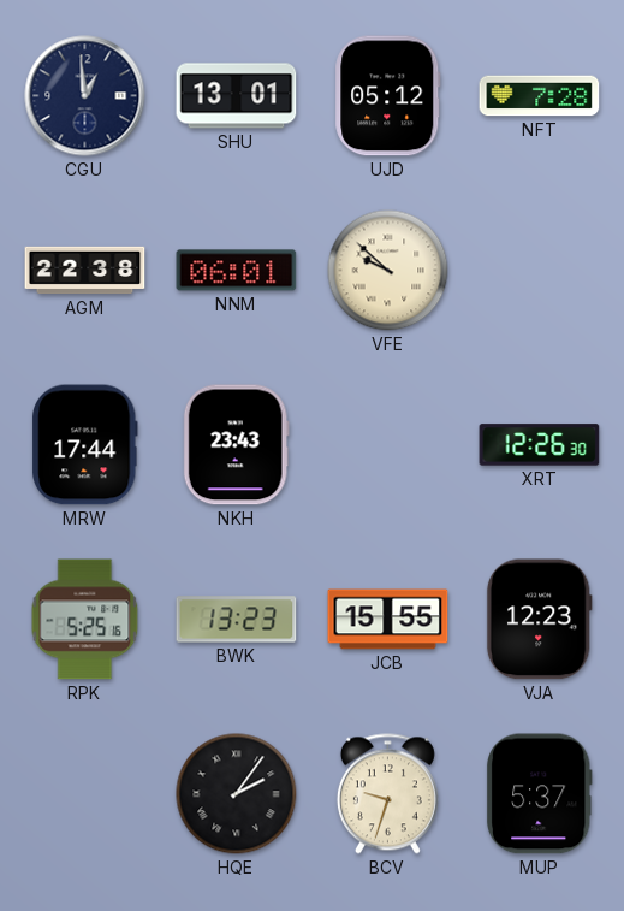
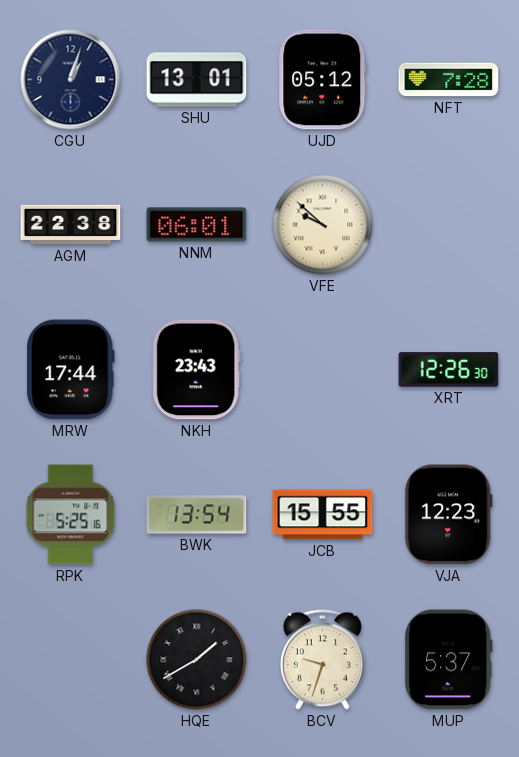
CGU: 12:59 -> 1:03 (71, 80)
BWK: 13:23 -> 13:54 (197, 515)
HQE: 2:06 -> 1:40 (197, 660)
